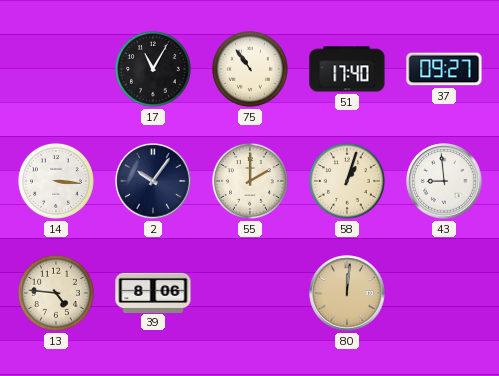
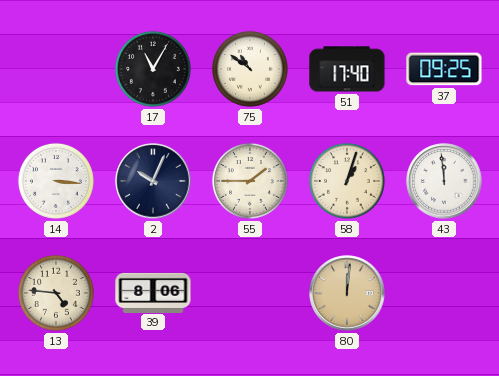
75: 10:54 -> 10:51 (250, 69)
37: 09:27 -> 09:25 (444, 69)
2: 10:06 -> 10:04 (153, 181)
55: 2:00 -> 1:45 (250, 181)
43: 8:59 -> 11:59 (444, 181)
